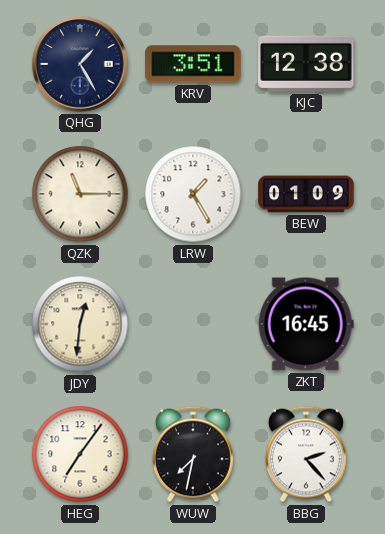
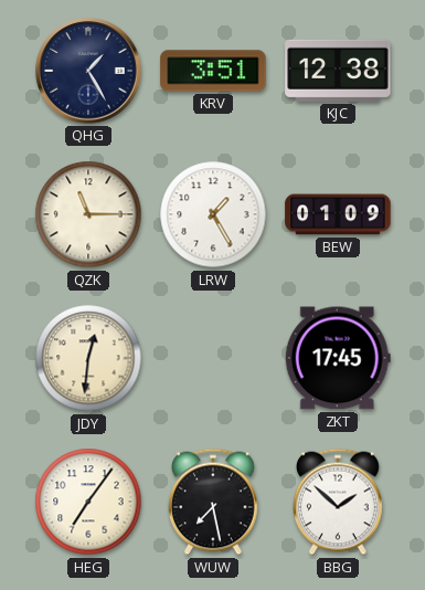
ZKT: 16:45 -> 17:45 (338, 358)
WUW: 7:32 -> 7:28 (214, 502)
BBG: 2:23 -> 1:52 (339, 502)
